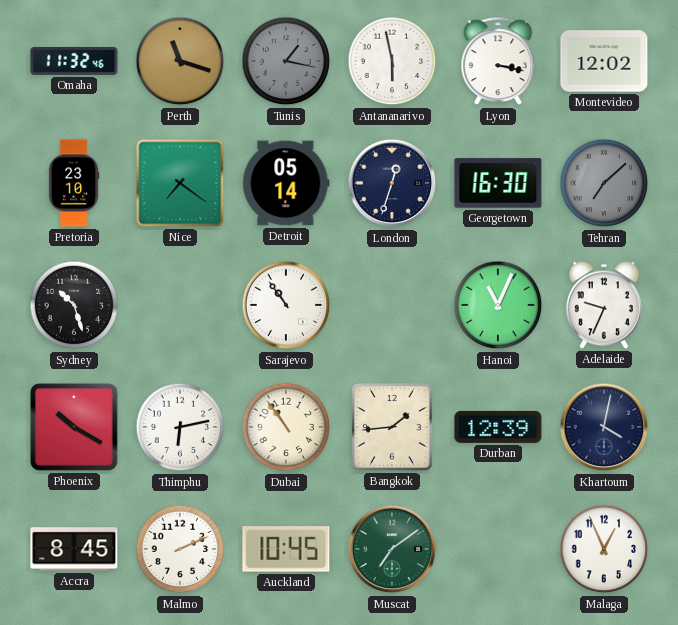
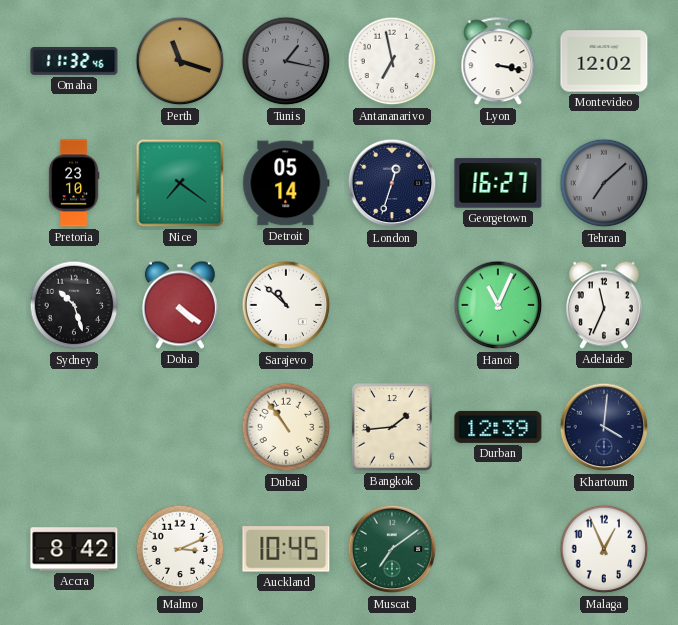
Antananarivo: 5:58 -> 6:58 (392, 61)
Georgetown: 16:30 -> 16:27 (498, 183)
Doha: none -> 4:21 (180, 305)
Sarajevo: 10:54 -> 10:52 (286, 305)
Adelaide: 9:34 -> 11:34 (604, 305)
Phoenix: 10:20 -> none (74, 427)
Thimphu: 6:13 -> none (180, 427)
Khartoum: 4:02 -> 4:01 (604, 427)
Accra: 8:45 -> 8:42 (74, 549)
Malmo: 2:11 -> 3:11 (180, 549)
